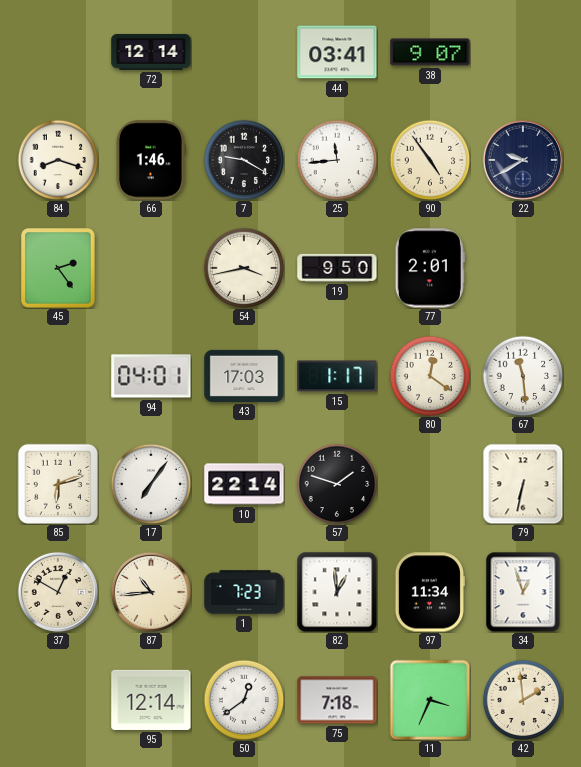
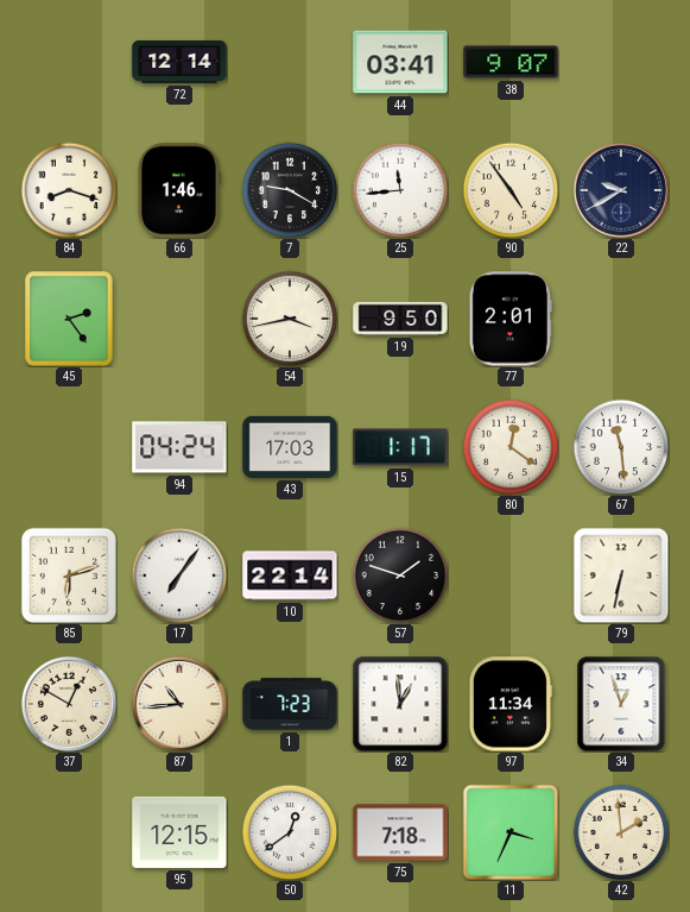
94: 04:01 -> 04:24 (179, 447)
95: 12:14 -> 12:15 (179, 832)
